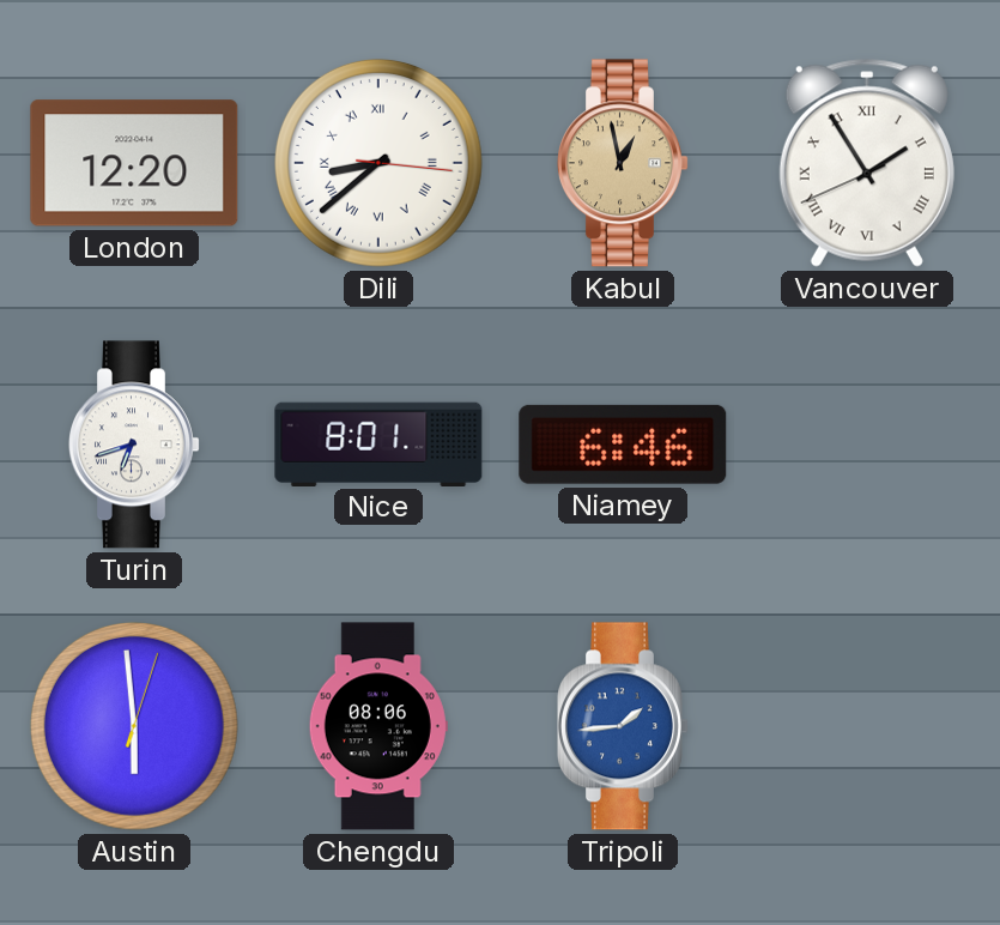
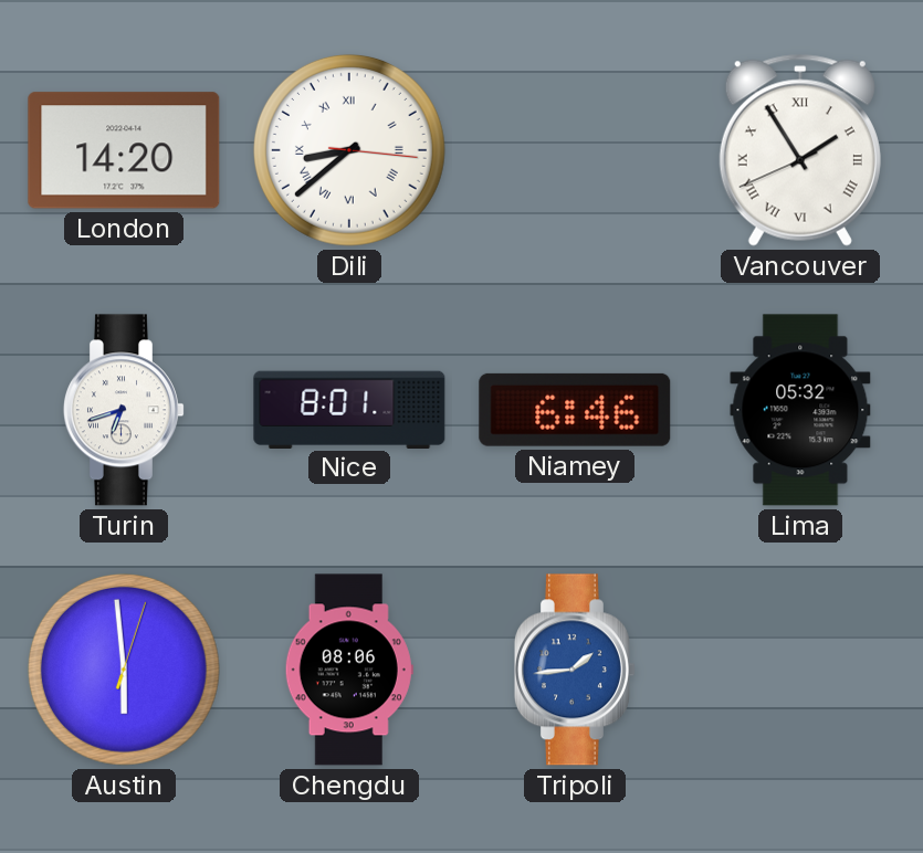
London: 12:20 -> 14:20 (124, 150)
Kabul: 12:58 -> none (623, 163)
Lima: none -> 05:32 (800, 410)
